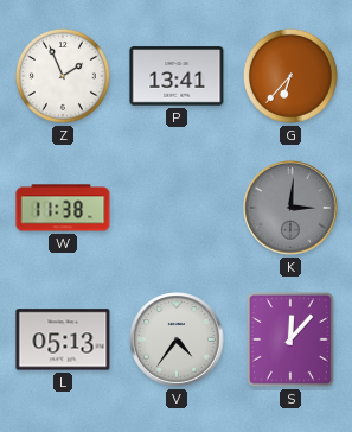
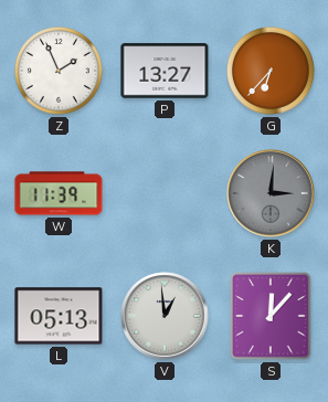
P: 13:41 -> 13:27 (165, 71)
W: 11:38 -> 11:39 (59, 193)
V: 4:36 -> 12:59 (165, 316)
